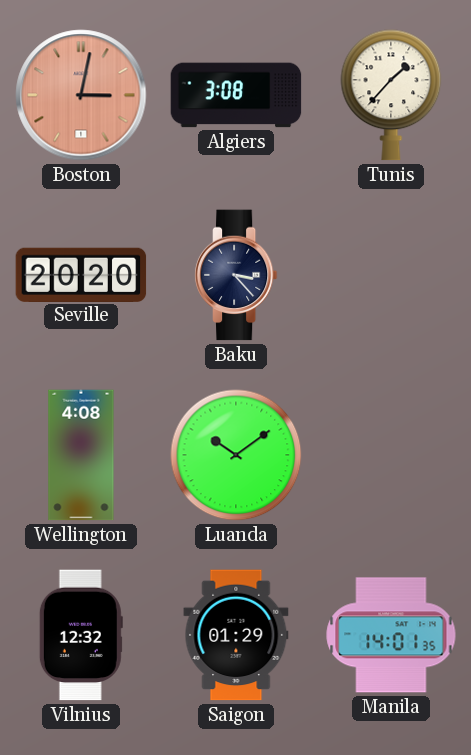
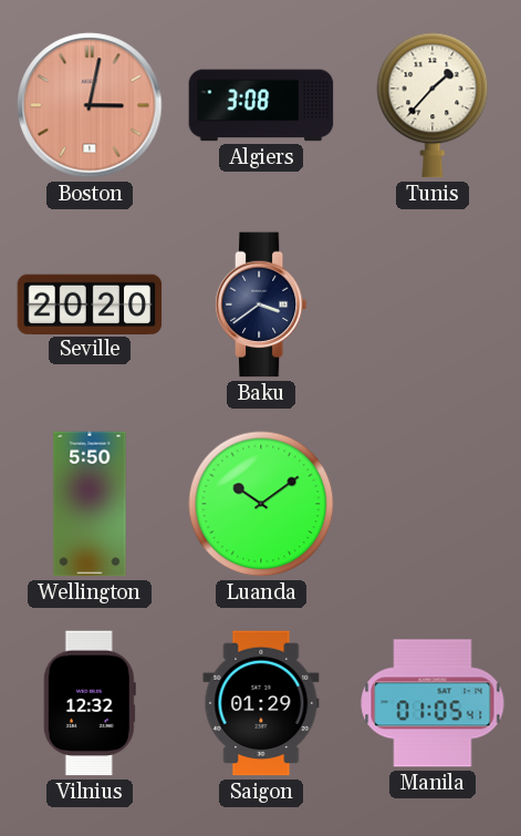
Baku: 3:23 -> 3:39 (261, 305)
Wellington: 4:08 -> 5:50 (90, 504)
Manila: 14:01 -> 01:05 (433, 703)
